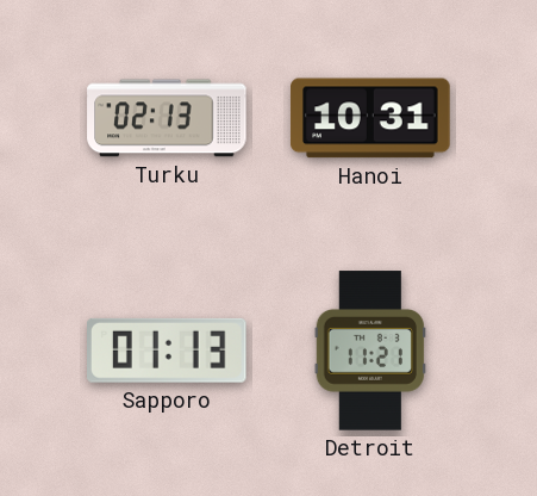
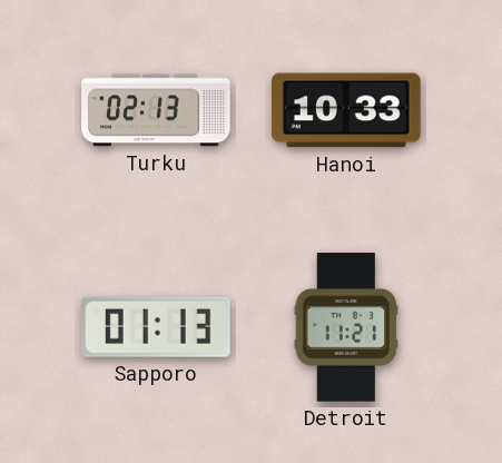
Hanoi: 10:31 -> 10:33 (346, 110)
